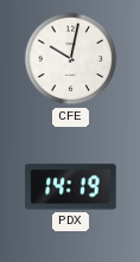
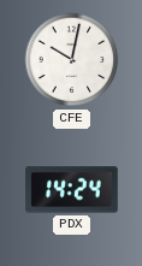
PDX: 14:19 -> 14:24 (72, 190)
